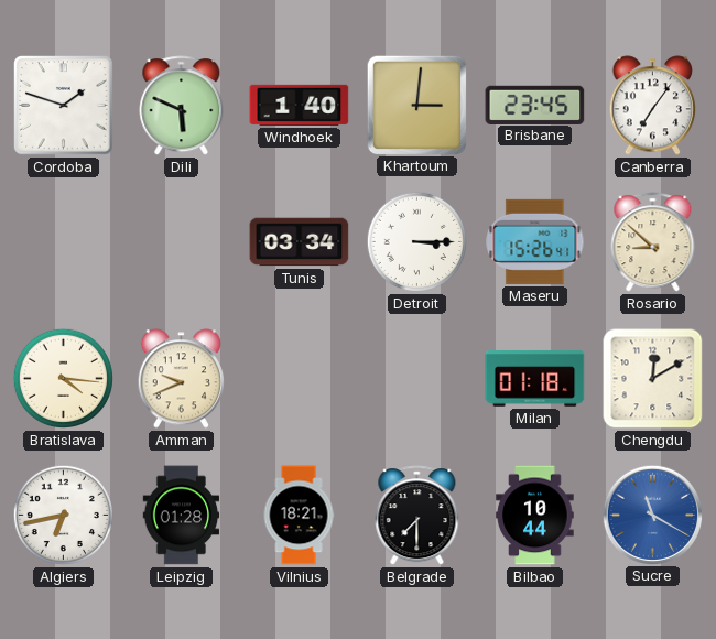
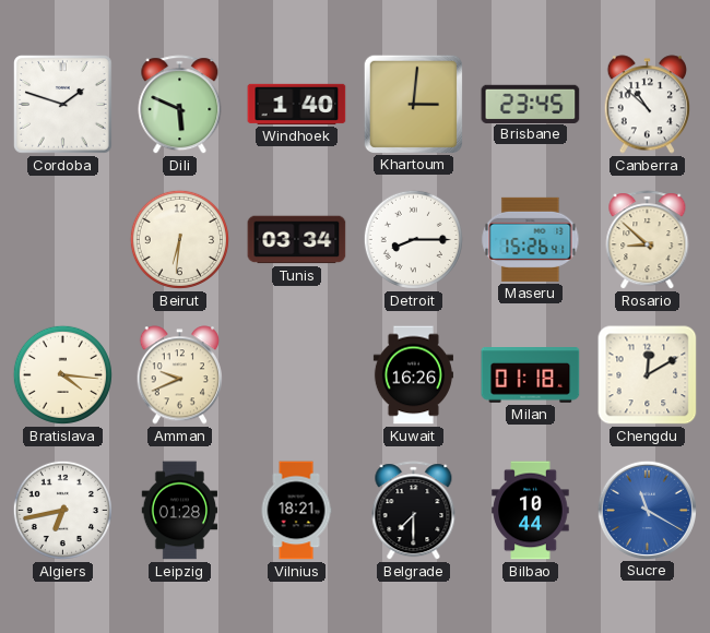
Canberra: 7:06 -> 10:52 (647, 105)
Beirut: none -> 6:31 (179, 239)
Detroit: 3:15 -> 8:15 (413, 239)
Kuwait: none -> 16:26 (413, 375)
